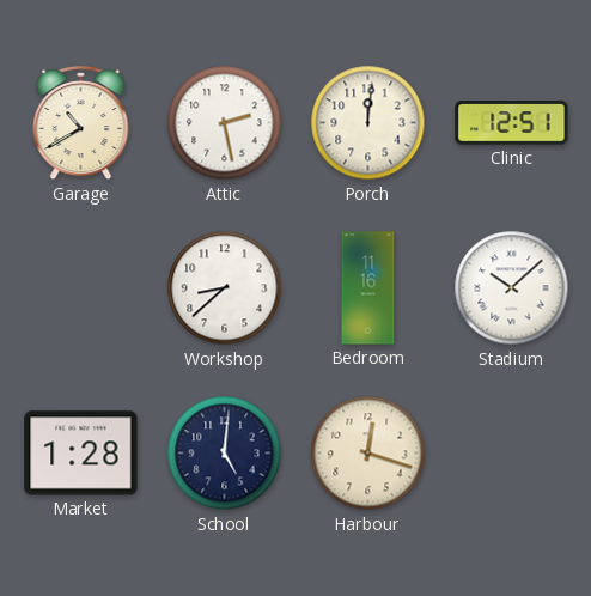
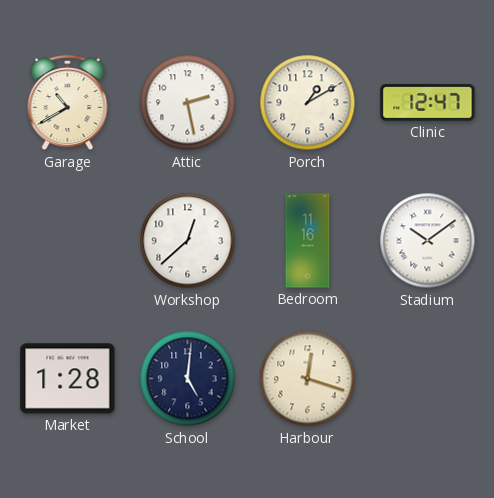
Porch: 12:01 -> 1:10 (308, 103)
Clinic: 12:51 -> 12:47 (428, 103)
Workshop: 8:38 -> 12:38 (188, 241)
Stadium: 10:08 -> 10:09 (428, 241)
